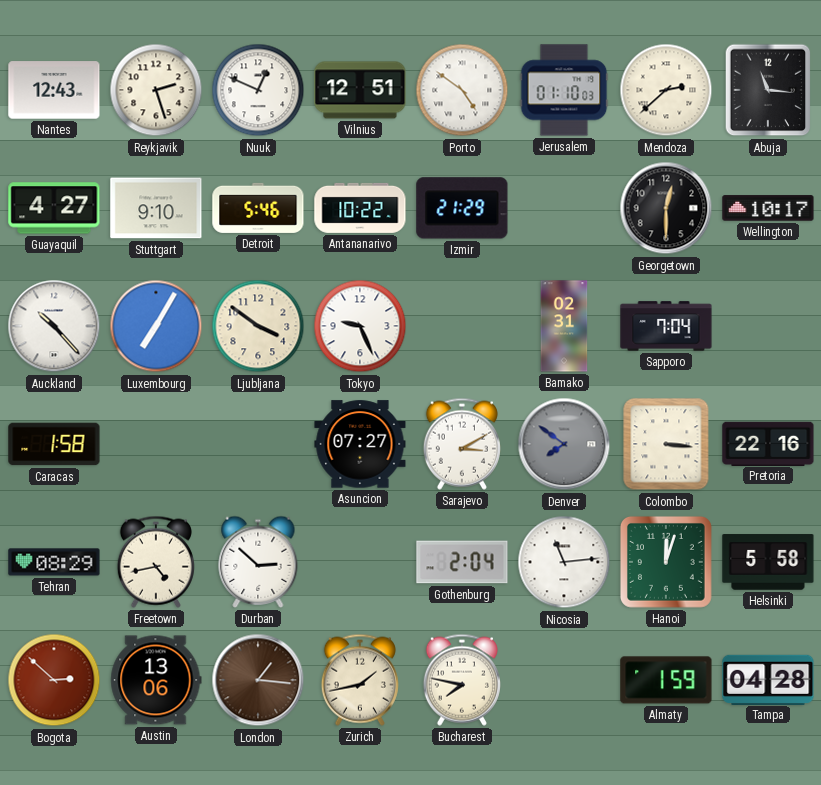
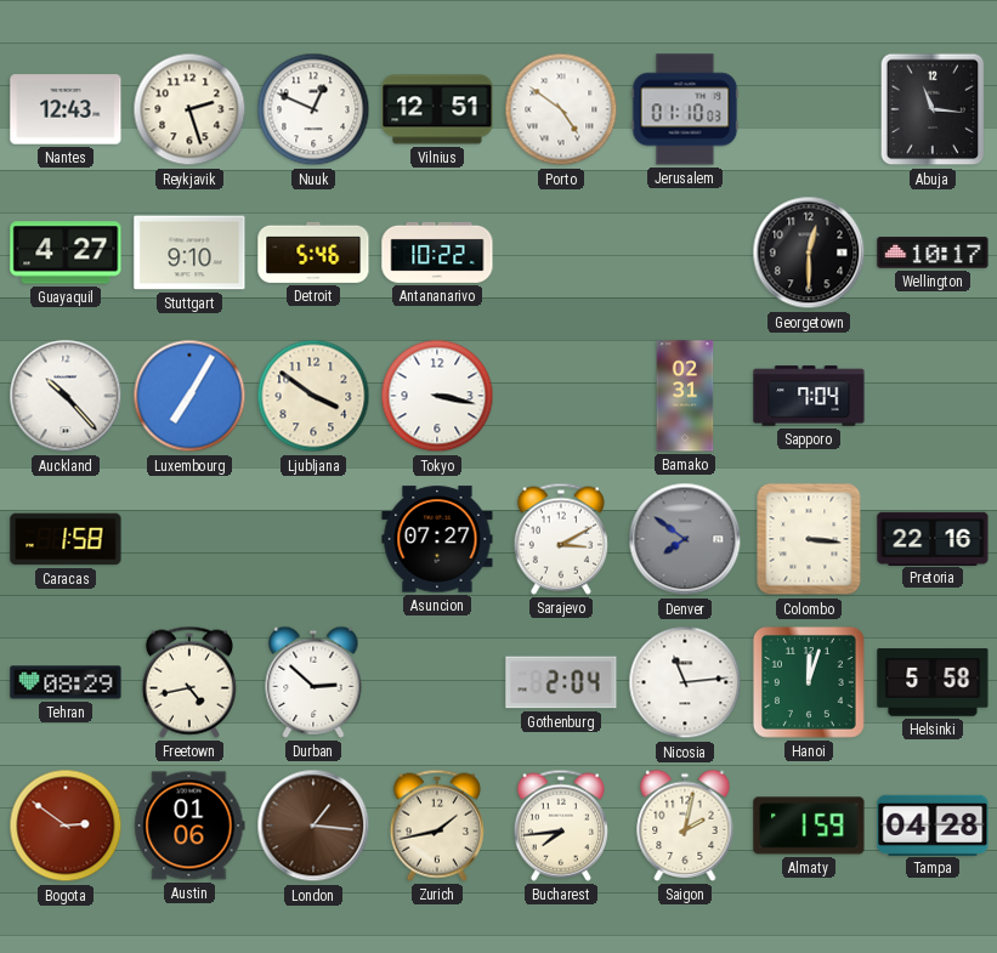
Mendoza: 2:38 -> none (666, 90)
Izmir: 21:29 -> none (462, 208)
Tokyo: 9:26 -> 3:17 (437, 396)
Bogota: 2:52 -> 2:51 (66, 826)
Austin: 13:06 -> 01:06 (189, 826)
Bucharest: 7:47 -> 7:44 (561, 826)
Saigon: none -> 2:02 (685, 826)
